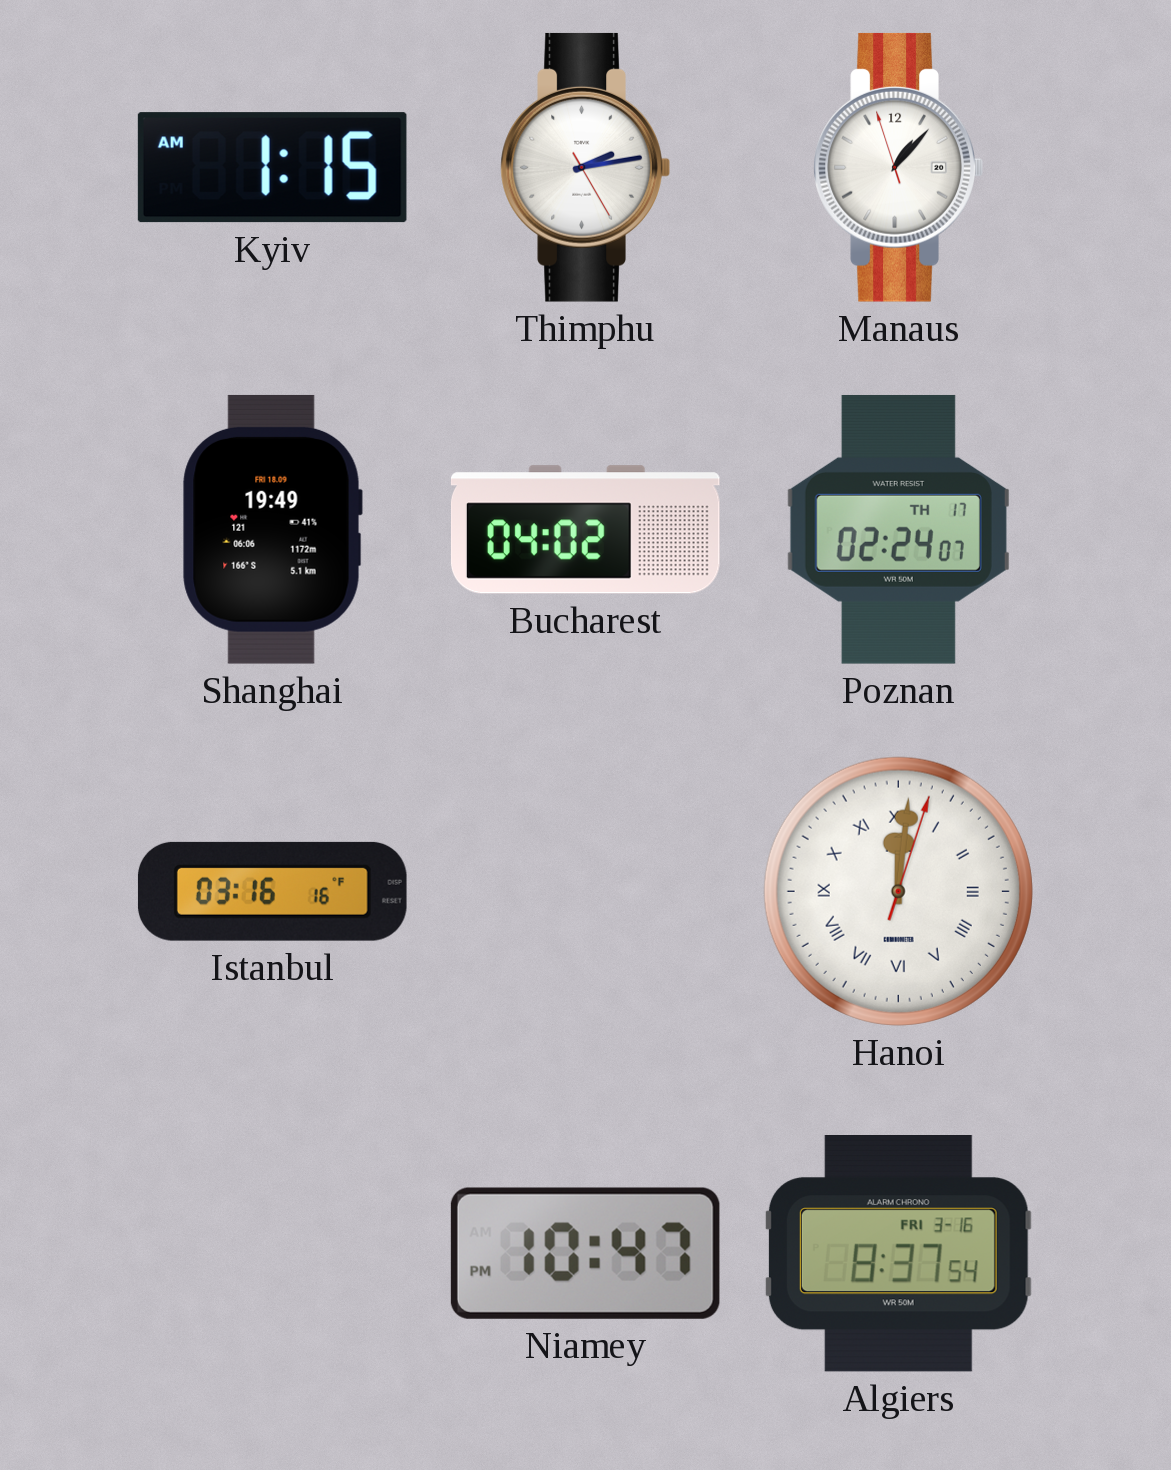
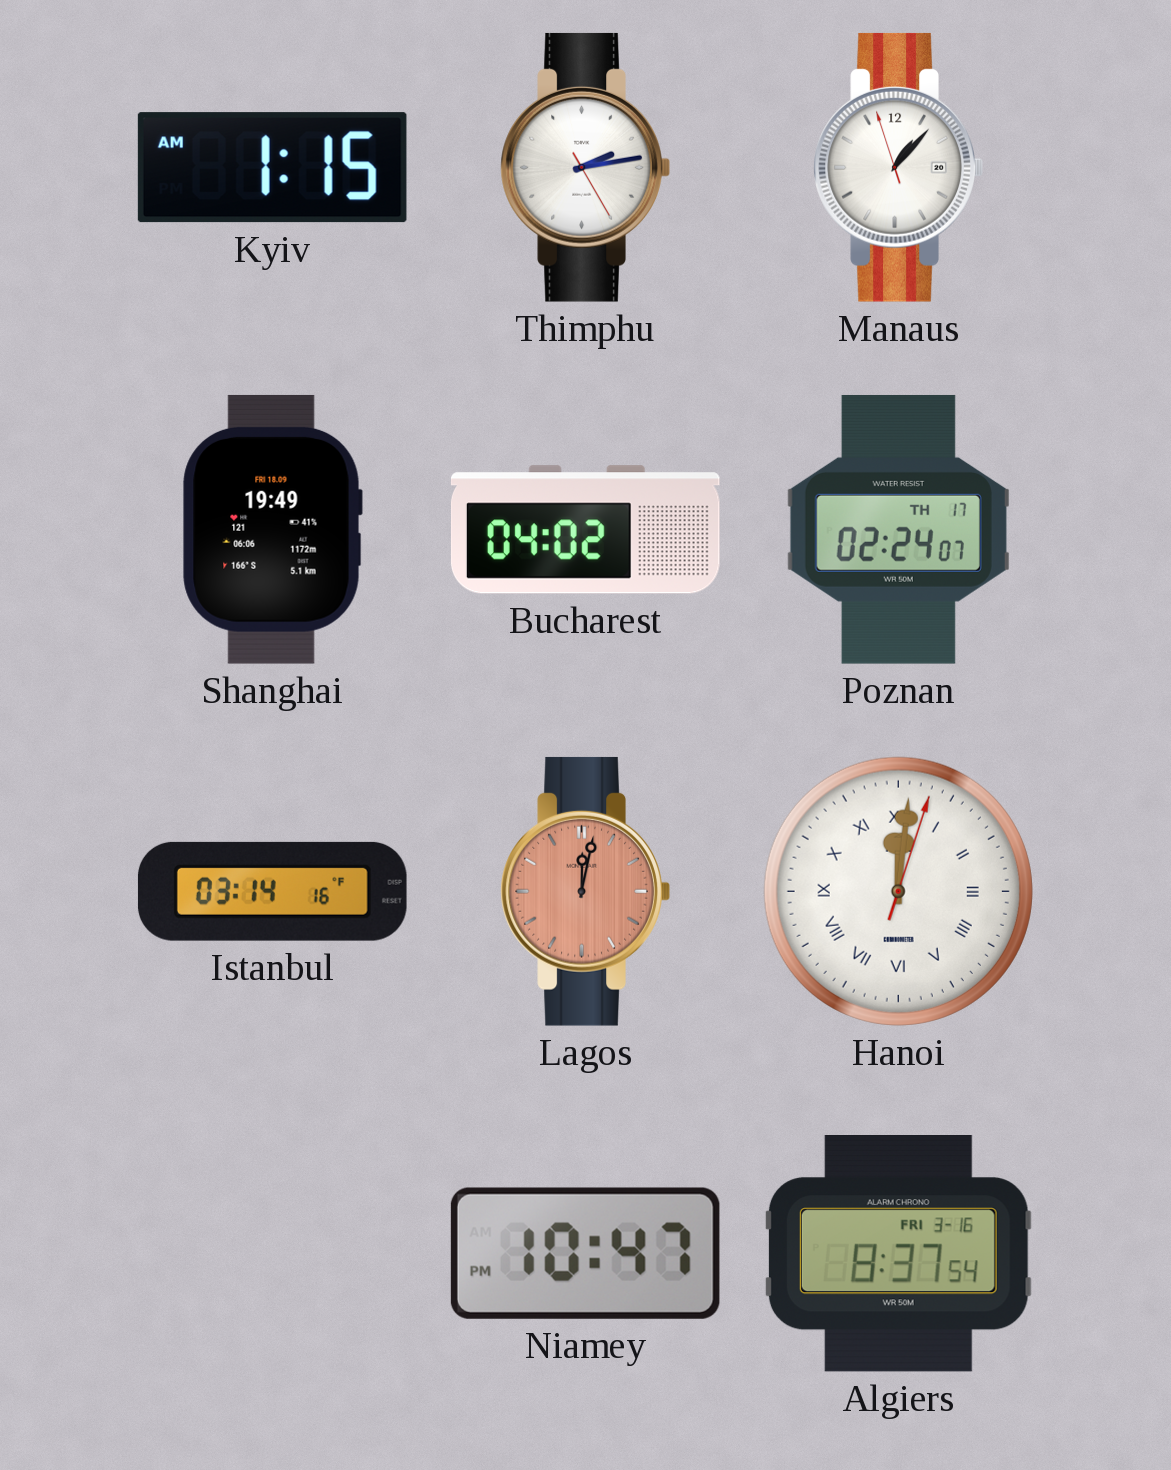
Istanbul: 03:16 -> 03:14 (272, 891)
Lagos: none -> 12:02 (585, 891)
